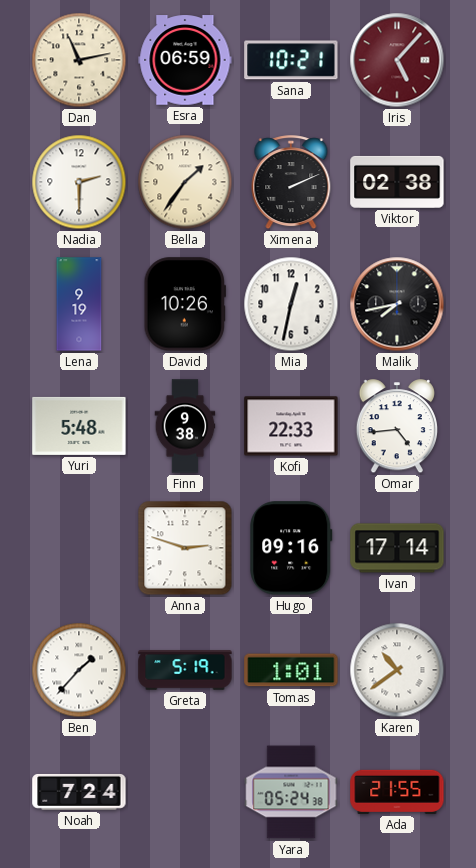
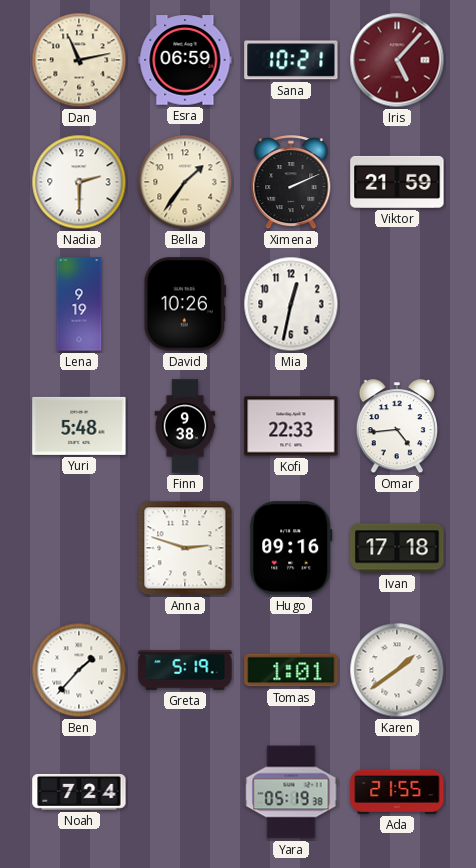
Viktor: 02:38 -> 21:59 (397, 182)
Malik: 7:43 -> none (397, 304)
Ivan: 17:14 -> 17:18 (397, 548)
Karen: 10:39 -> 1:39 (397, 670)
Yara: 05:24 -> 05:19 (291, 792)
